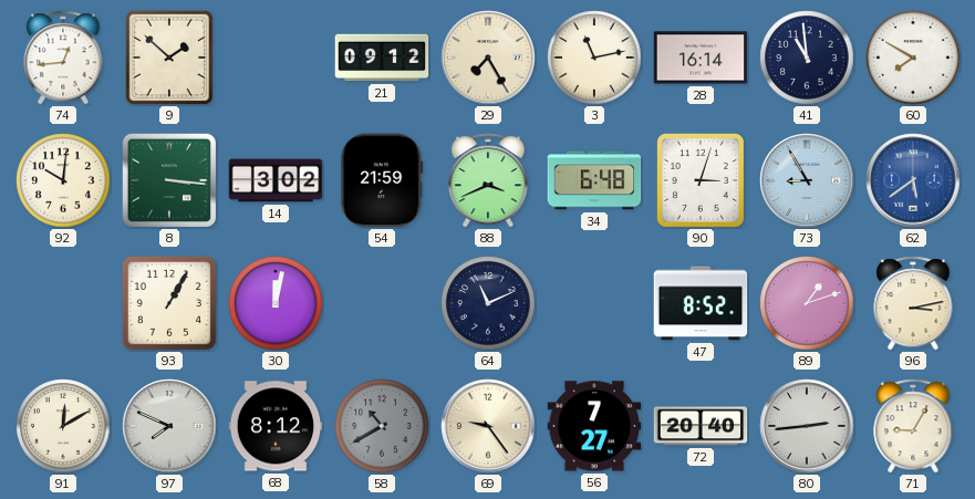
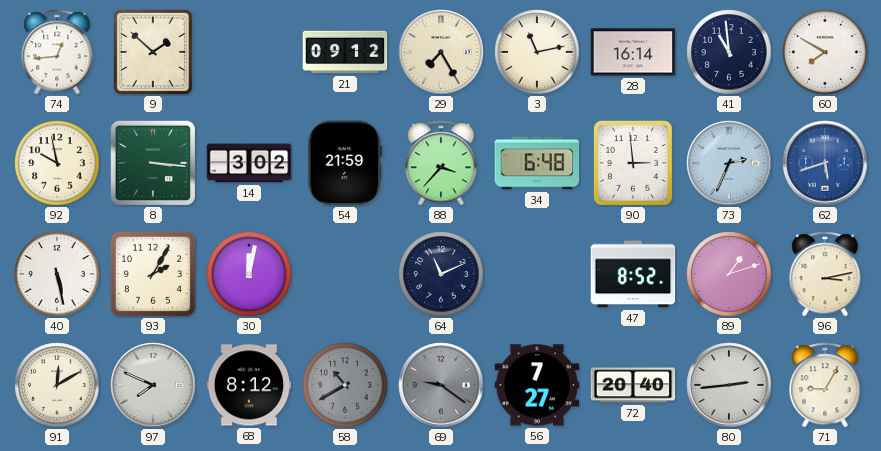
92: 10:01 -> 9:58 (57, 163)
88: 3:41 -> 3:37 (441, 163)
90: 3:03 -> 2:59 (633, 163)
73: 8:55 -> 2:34 (729, 163)
62: 5:39 -> 5:42 (825, 163)
40: none -> 5:28 (57, 274)
93: 1:05 -> 2:05 (153, 274)
69: 9:24 -> 9:21 (441, 385)
69 dial: cream -> grey (441, 385)
